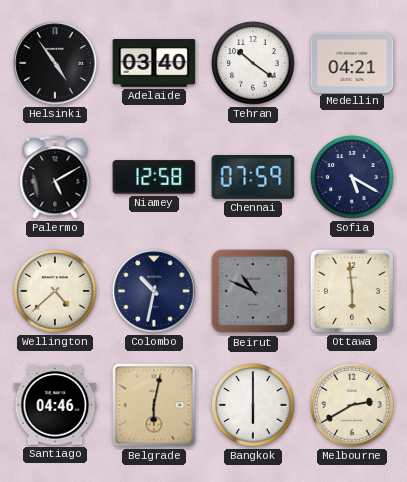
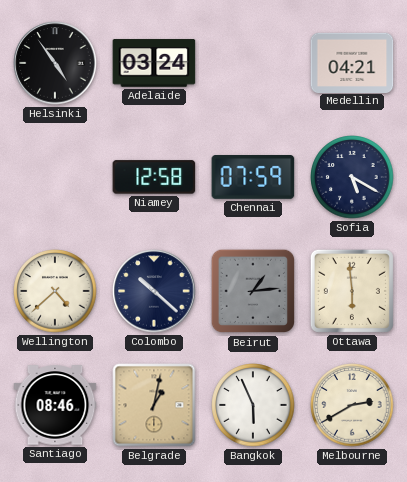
Adelaide: 03:40 -> 03:24 (154, 63)
Tehran: 10:21 -> none (253, 63)
Palermo: 5:10 -> none (55, 177)
Colombo: 10:32 -> 10:22 (154, 291)
Beirut: 10:49 -> 1:14 (253, 291)
Santiago: 04:46 -> 08:46 (55, 405)
Belgrade: 6:02 -> 1:02 (154, 405)
Bangkok: 6:00 -> 5:56 (253, 405)
